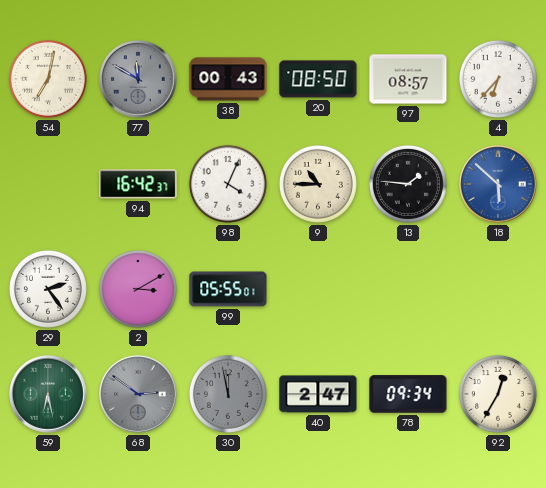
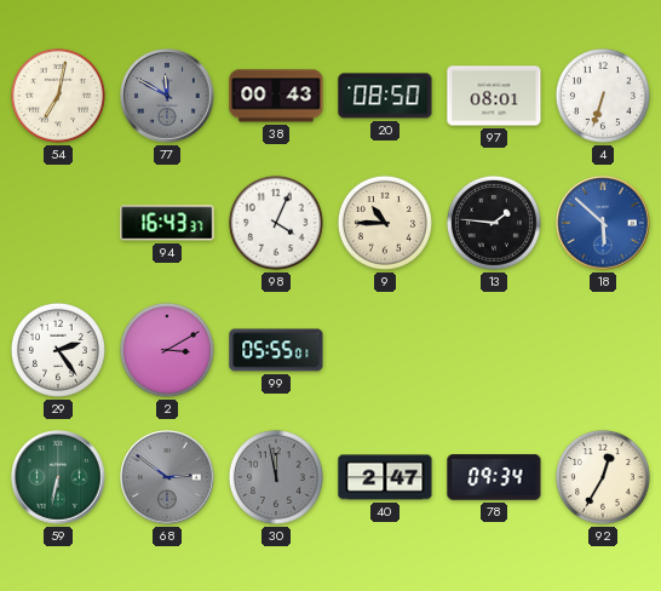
97: 08:57 -> 08:01 (494, 96)
4: 6:37 -> 6:33 (603, 96)
94: 16:42 -> 16:43 (167, 223)
59: 6:28 -> 6:32 (58, 477)
